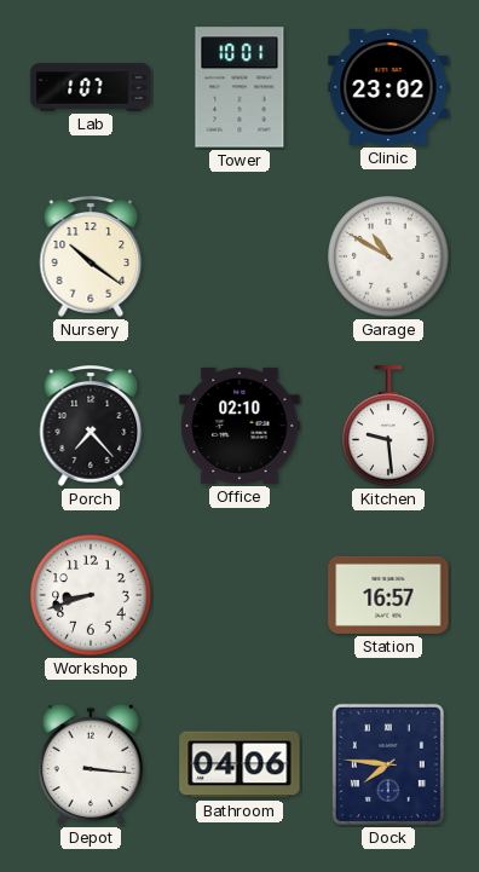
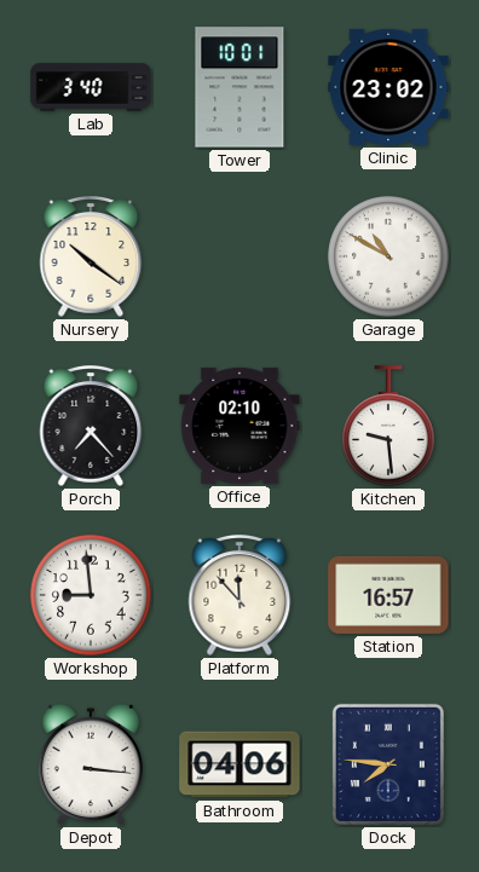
Lab: 1:07 -> 3:40 (91, 87)
Workshop: 8:42 -> 8:59 (91, 595)
Platform: none -> 11:53 (239, 595)
